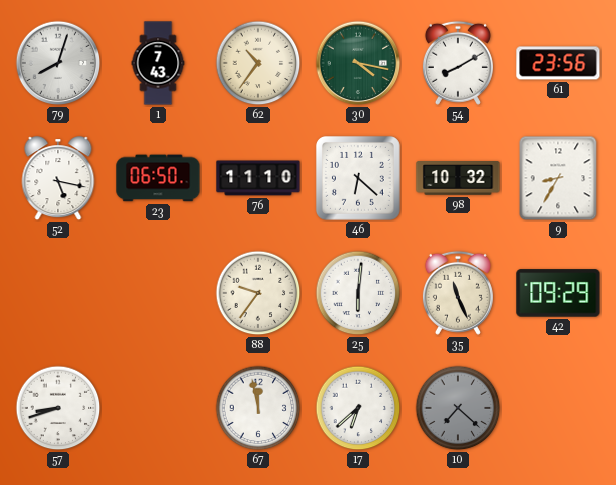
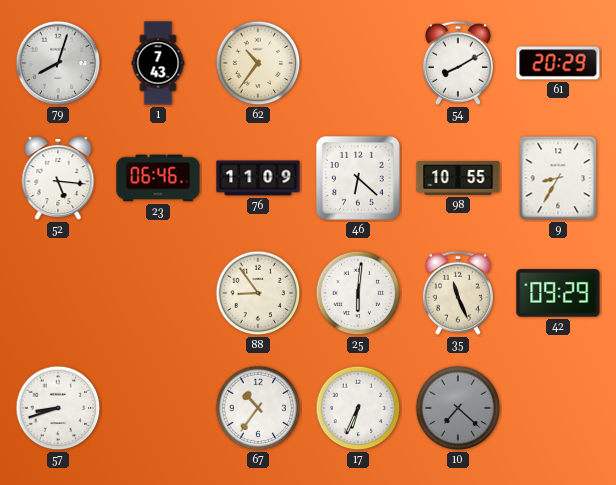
30: 4:17 -> none (358, 63)
61: 23:56 -> 20:29 (558, 63)
52: 5:17 -> 5:16 (58, 179)
23: 06:50 -> 06:46 (158, 178)
76: 11:10 -> 11:09 (258, 178)
98: 10:32 -> 10:55 (458, 179)
88: 9:36 -> 8:54 (258, 293)
67: 11:58 -> 10:36 (258, 408)
17: 6:38 -> 6:34 (358, 408)
